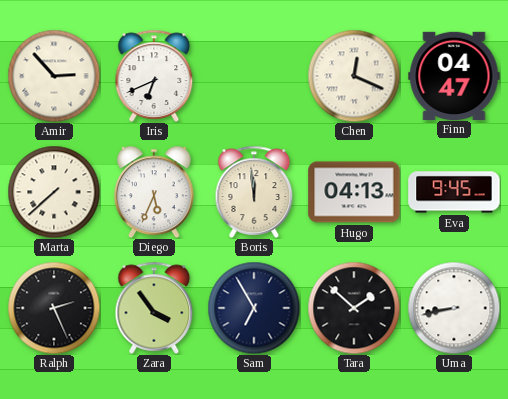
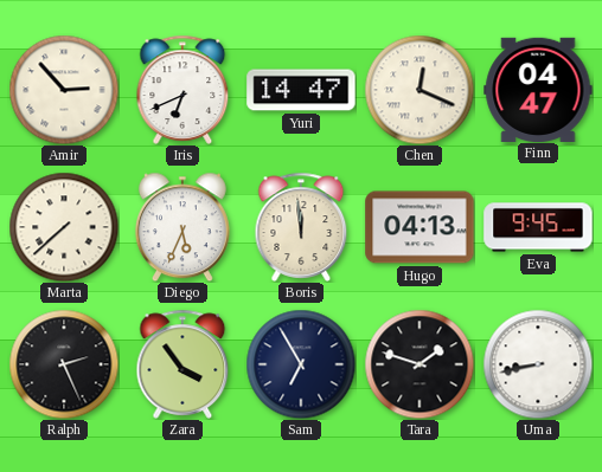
Yuri: none -> 14:47 (301, 90)
Tara: 1:52 -> 1:48 (420, 364)
